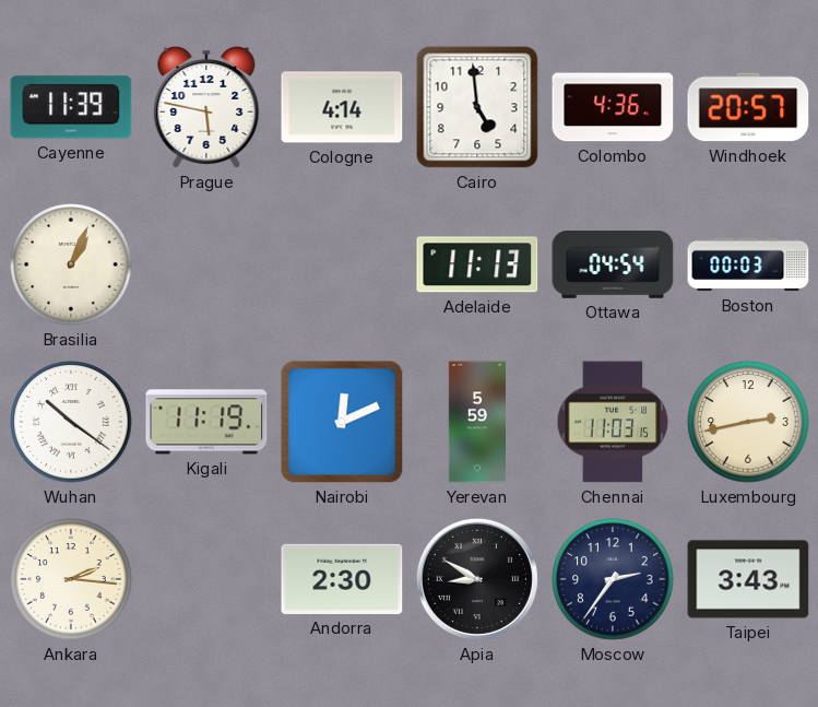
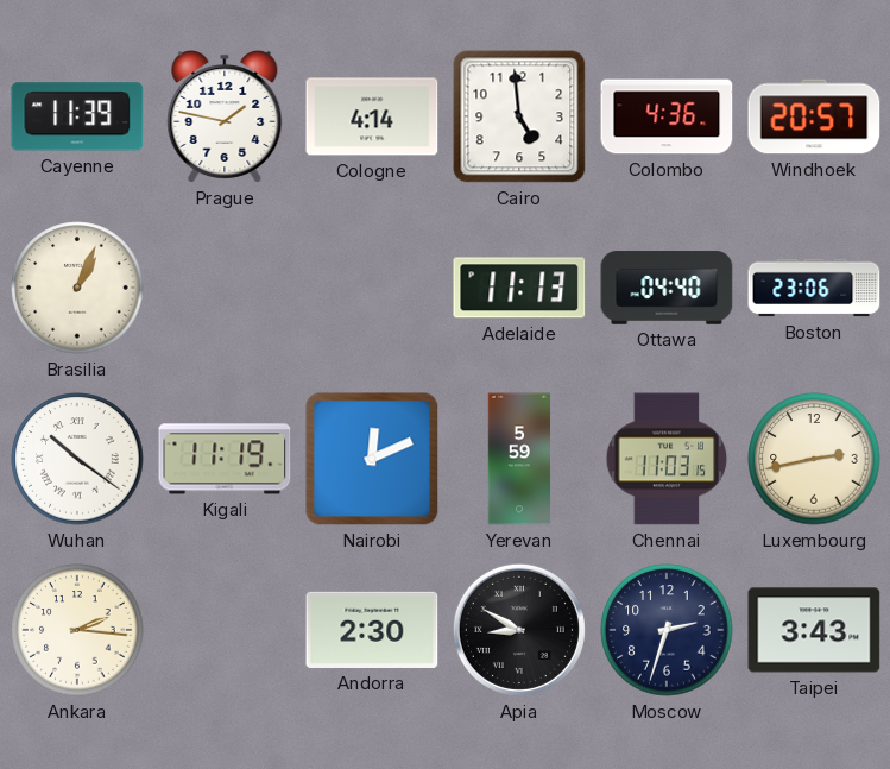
Prague: 5:47 -> 1:47 (225, 118)
Ottawa: 04:54 -> 04:40 (667, 288)
Boston: 00:03 -> 23:06 (814, 288)
Moscow: 2:36 -> 2:33 (667, 630)
